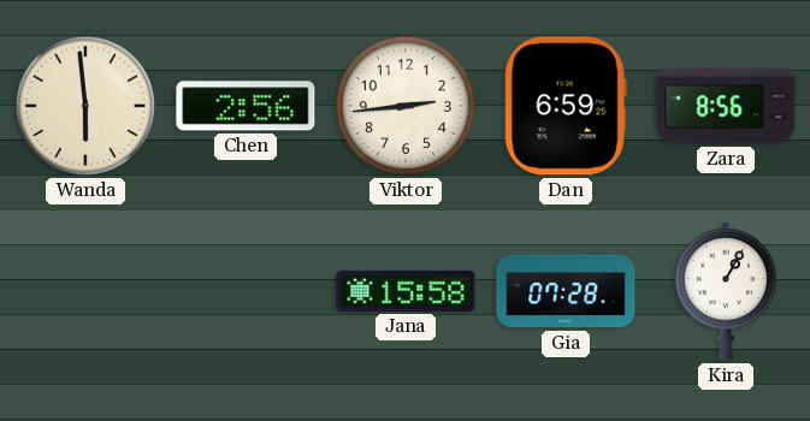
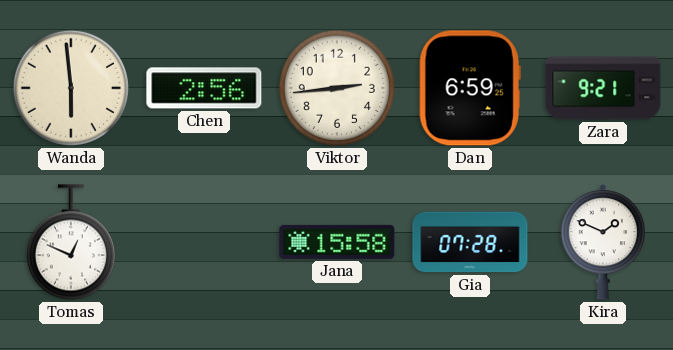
Zara: 8:56 -> 9:21 (603, 88)
Tomas: none -> 12:49 (71, 242)
Kira: 1:05 -> 1:49 (603, 242)
